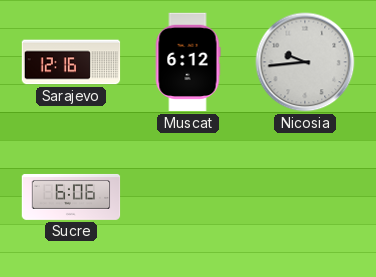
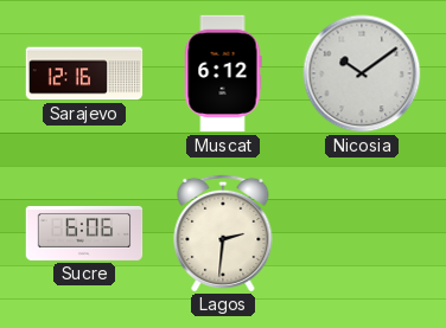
Nicosia: 9:44 -> 10:09 (362, 73)
Lagos: none -> 2:31 (223, 232)
